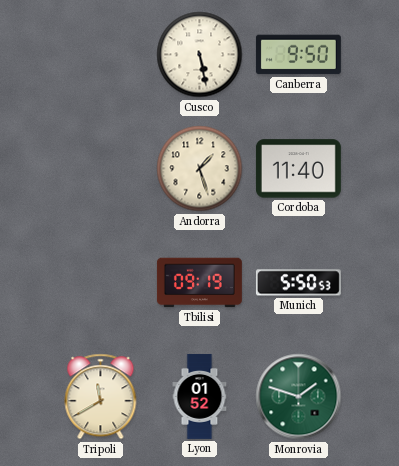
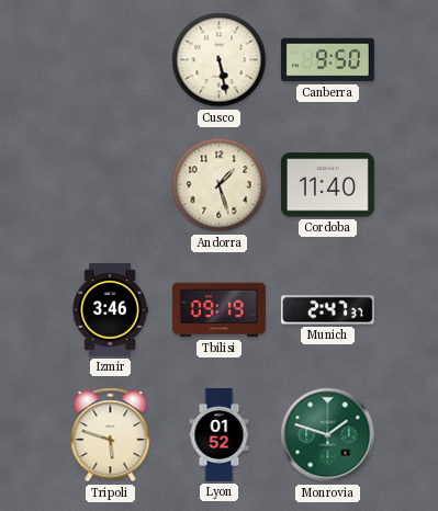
Izmir: none -> 3:46 (110, 309)
Munich: 5:50 -> 2:47 (327, 310)
Tripoli: 11:40 -> 5:48 (111, 435)
